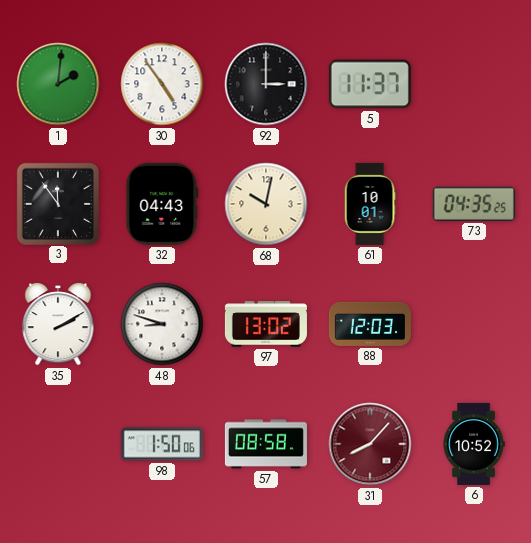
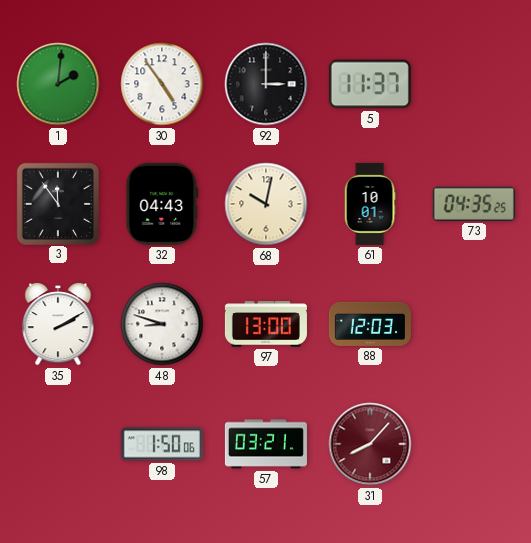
97: 13:02 -> 13:00 (266, 324)
57: 08:58 -> 03:21 (266, 444)
6: 10:52 -> none (474, 444)
